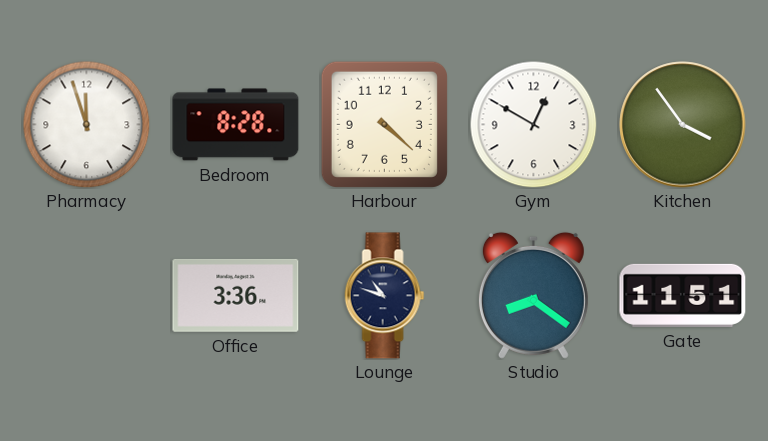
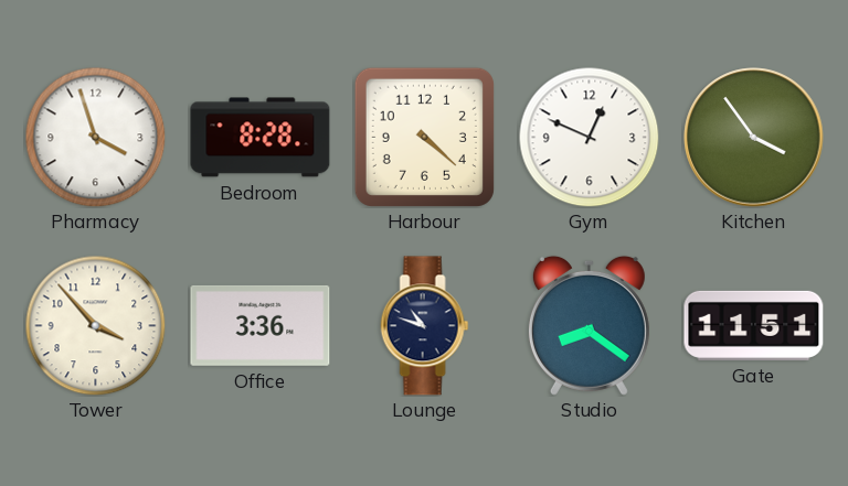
Pharmacy: 11:57 -> 3:57 (95, 137)
Gym: 12:50 -> 12:49 (589, 137)
Tower: none -> 3:53 (95, 325)
